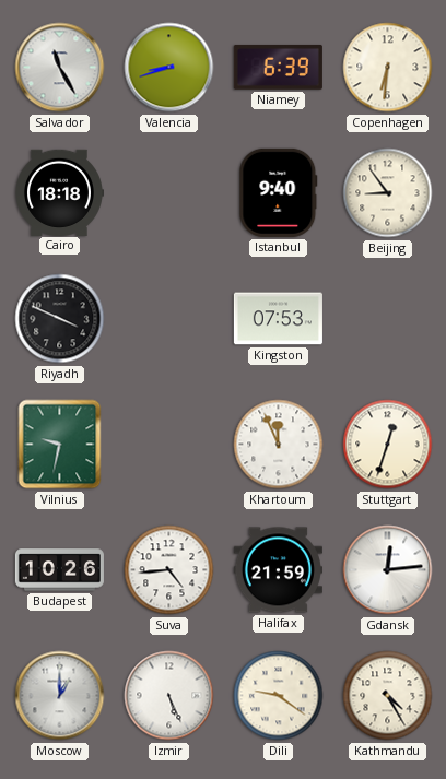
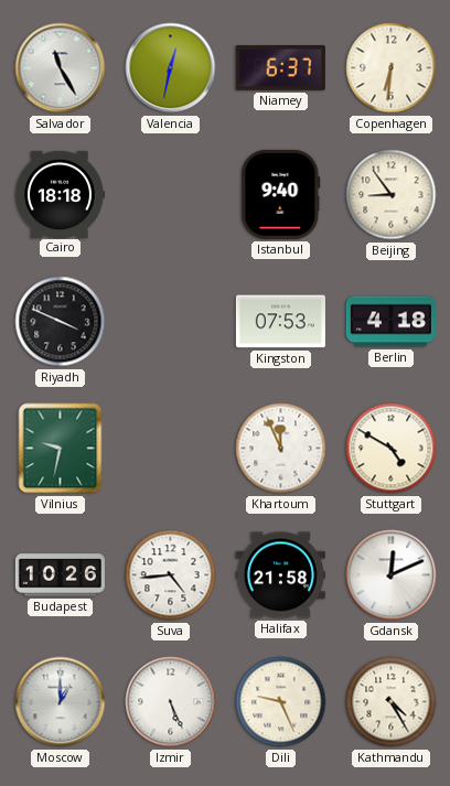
Valencia: 8:42 -> 12:32 (171, 68)
Niamey: 6:39 -> 6:37 (280, 67)
Berlin: none -> 4:18 (390, 322)
Stuttgart: 12:33 -> 4:50 (392, 449)
Halifax: 21:59 -> 21:58 (280, 575)
Gdansk: 12:14 -> 12:11 (392, 575)
Dili: 9:21 -> 9:26 (281, 702)
